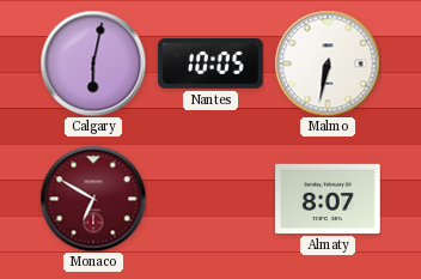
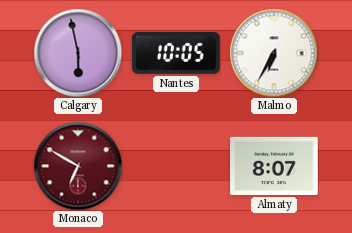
Calgary: 6:02 -> 5:58 (78, 53)
Malmo: 6:32 -> 6:35 (274, 53)
